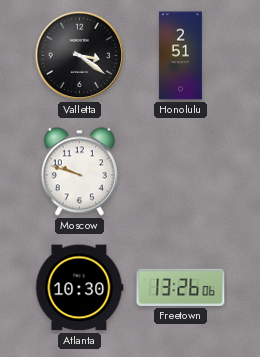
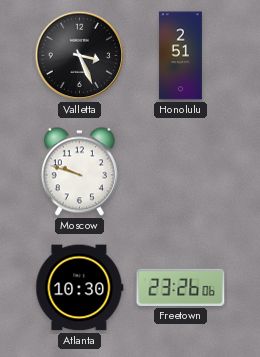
Valletta: 3:21 -> 3:26 (80, 56)
Freetown: 13:26 -> 23:26 (181, 287)
